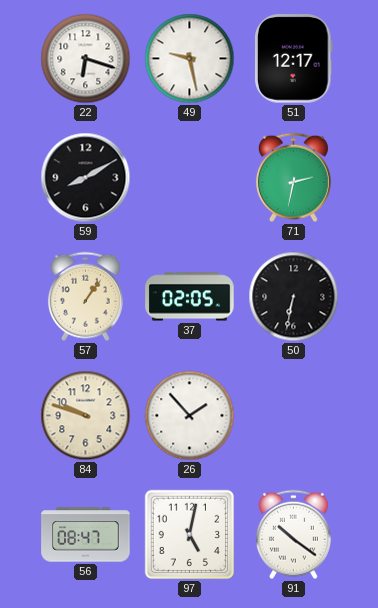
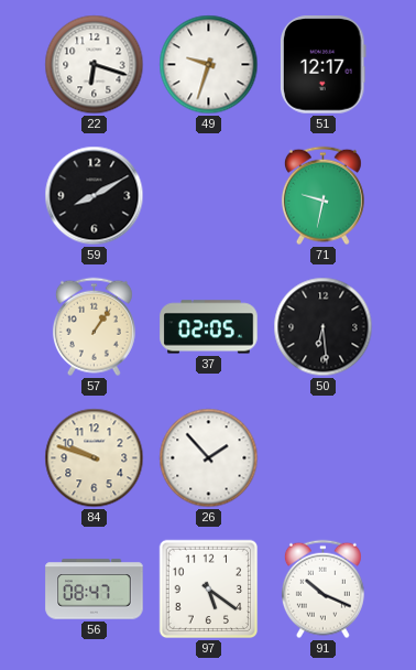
49: 9:28 -> 9:33 (209, 65)
71: 2:32 -> 9:32 (322, 196)
50: 6:32 -> 6:29 (324, 327)
97: 5:02 -> 5:21 (209, 590)
91: 10:21 -> 10:19 (322, 590)
